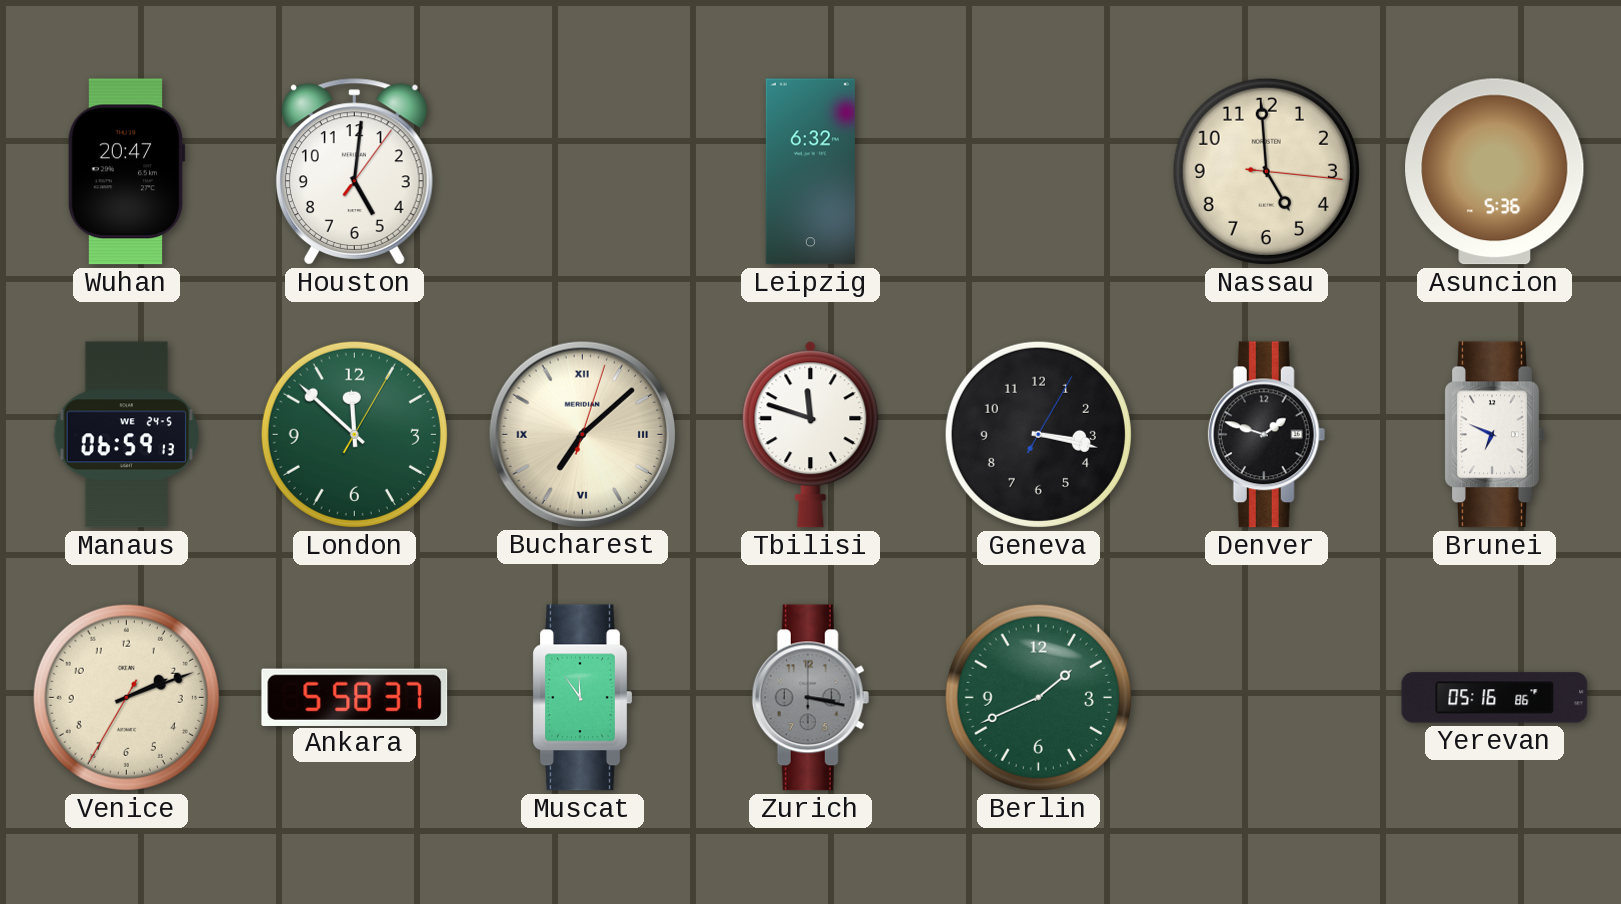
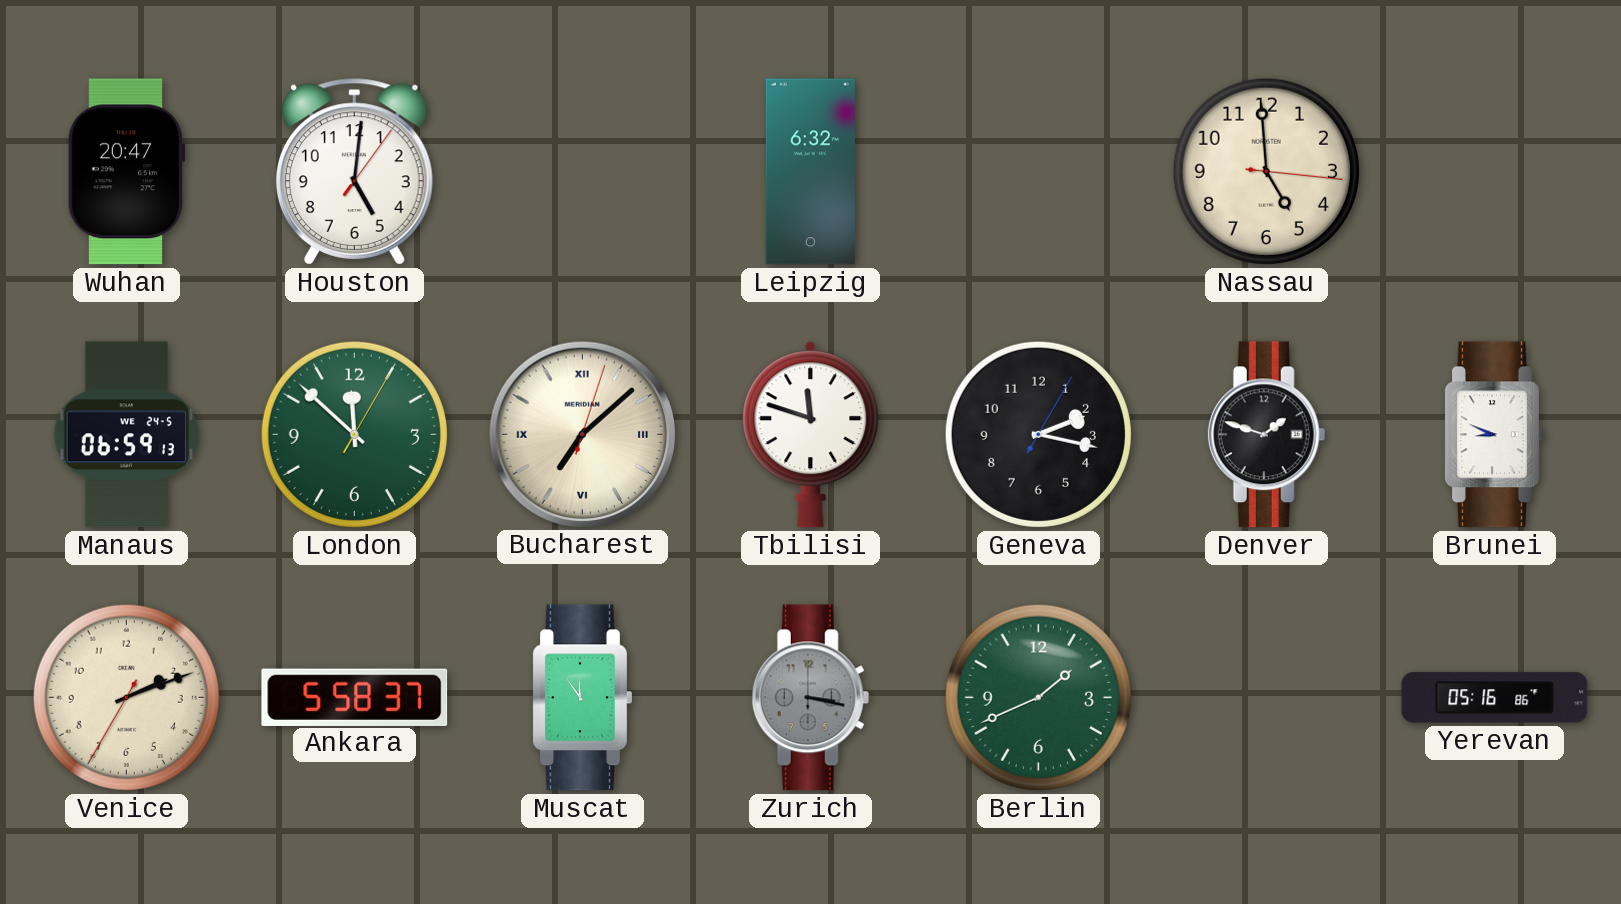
Asuncion: 5:36 -> none (1495, 172)
Geneva: 3:17 -> 2:17 (1038, 434)
Brunei: 6:49 -> 8:49 (1494, 435)
